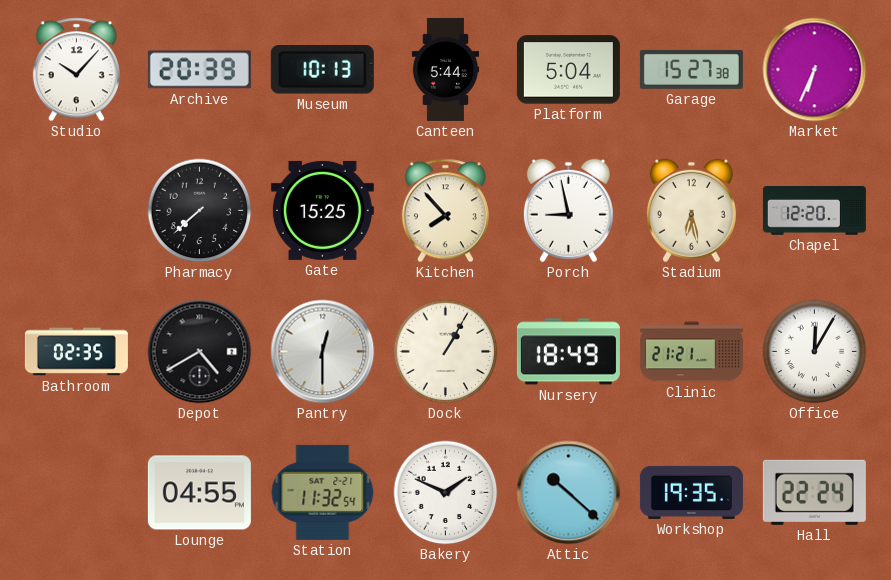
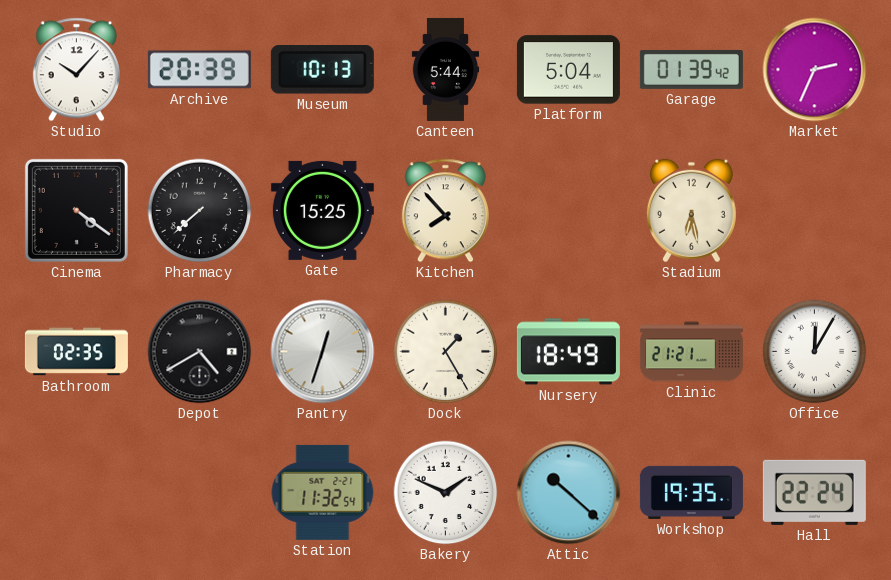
Garage: 15:27 -> 01:39 (691, 69)
Market: 6:34 -> 2:34 (815, 70)
Cinema: none -> 4:21 (76, 210)
Porch: 8:58 -> none (568, 211)
Chapel: 12:20 -> none (814, 211)
Pantry: 12:30 -> 12:33 (323, 352)
Dock: 1:05 -> 1:25 (446, 352)
Lounge: 04:55 -> none (199, 493)
